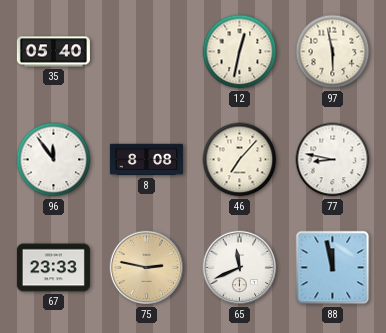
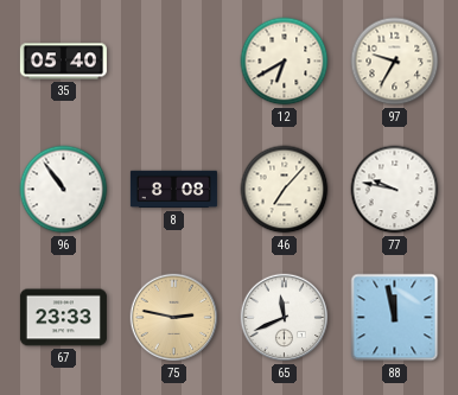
12: 12:32 -> 6:40 (285, 62)
97: 5:58 -> 9:35 (395, 62)
96: 11:54 -> 10:54 (64, 190)
77: 8:47 -> 9:47 (395, 190)
